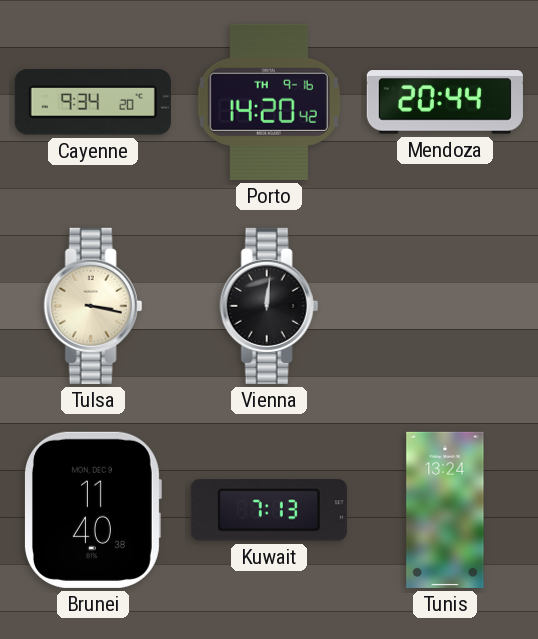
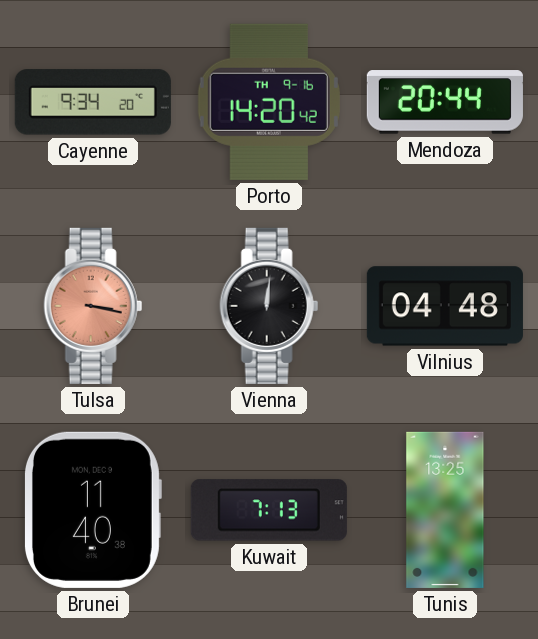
Tulsa dial: cream -> salmon (93, 306)
Vilnius: none -> 04:48 (445, 306)
Tunis: 13:24 -> 13:25 (445, 510)
